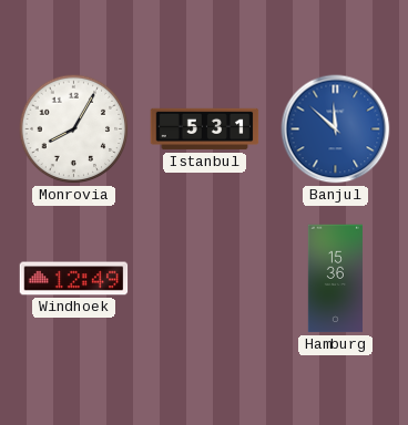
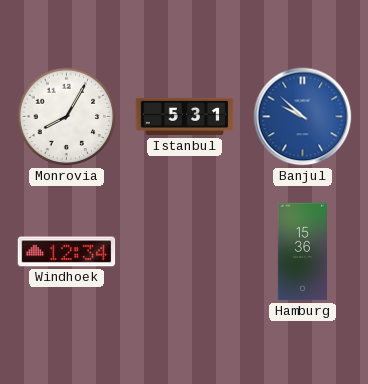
Banjul: 11:52 -> 9:52 (303, 117)
Windhoek: 12:49 -> 12:34 (67, 252)
